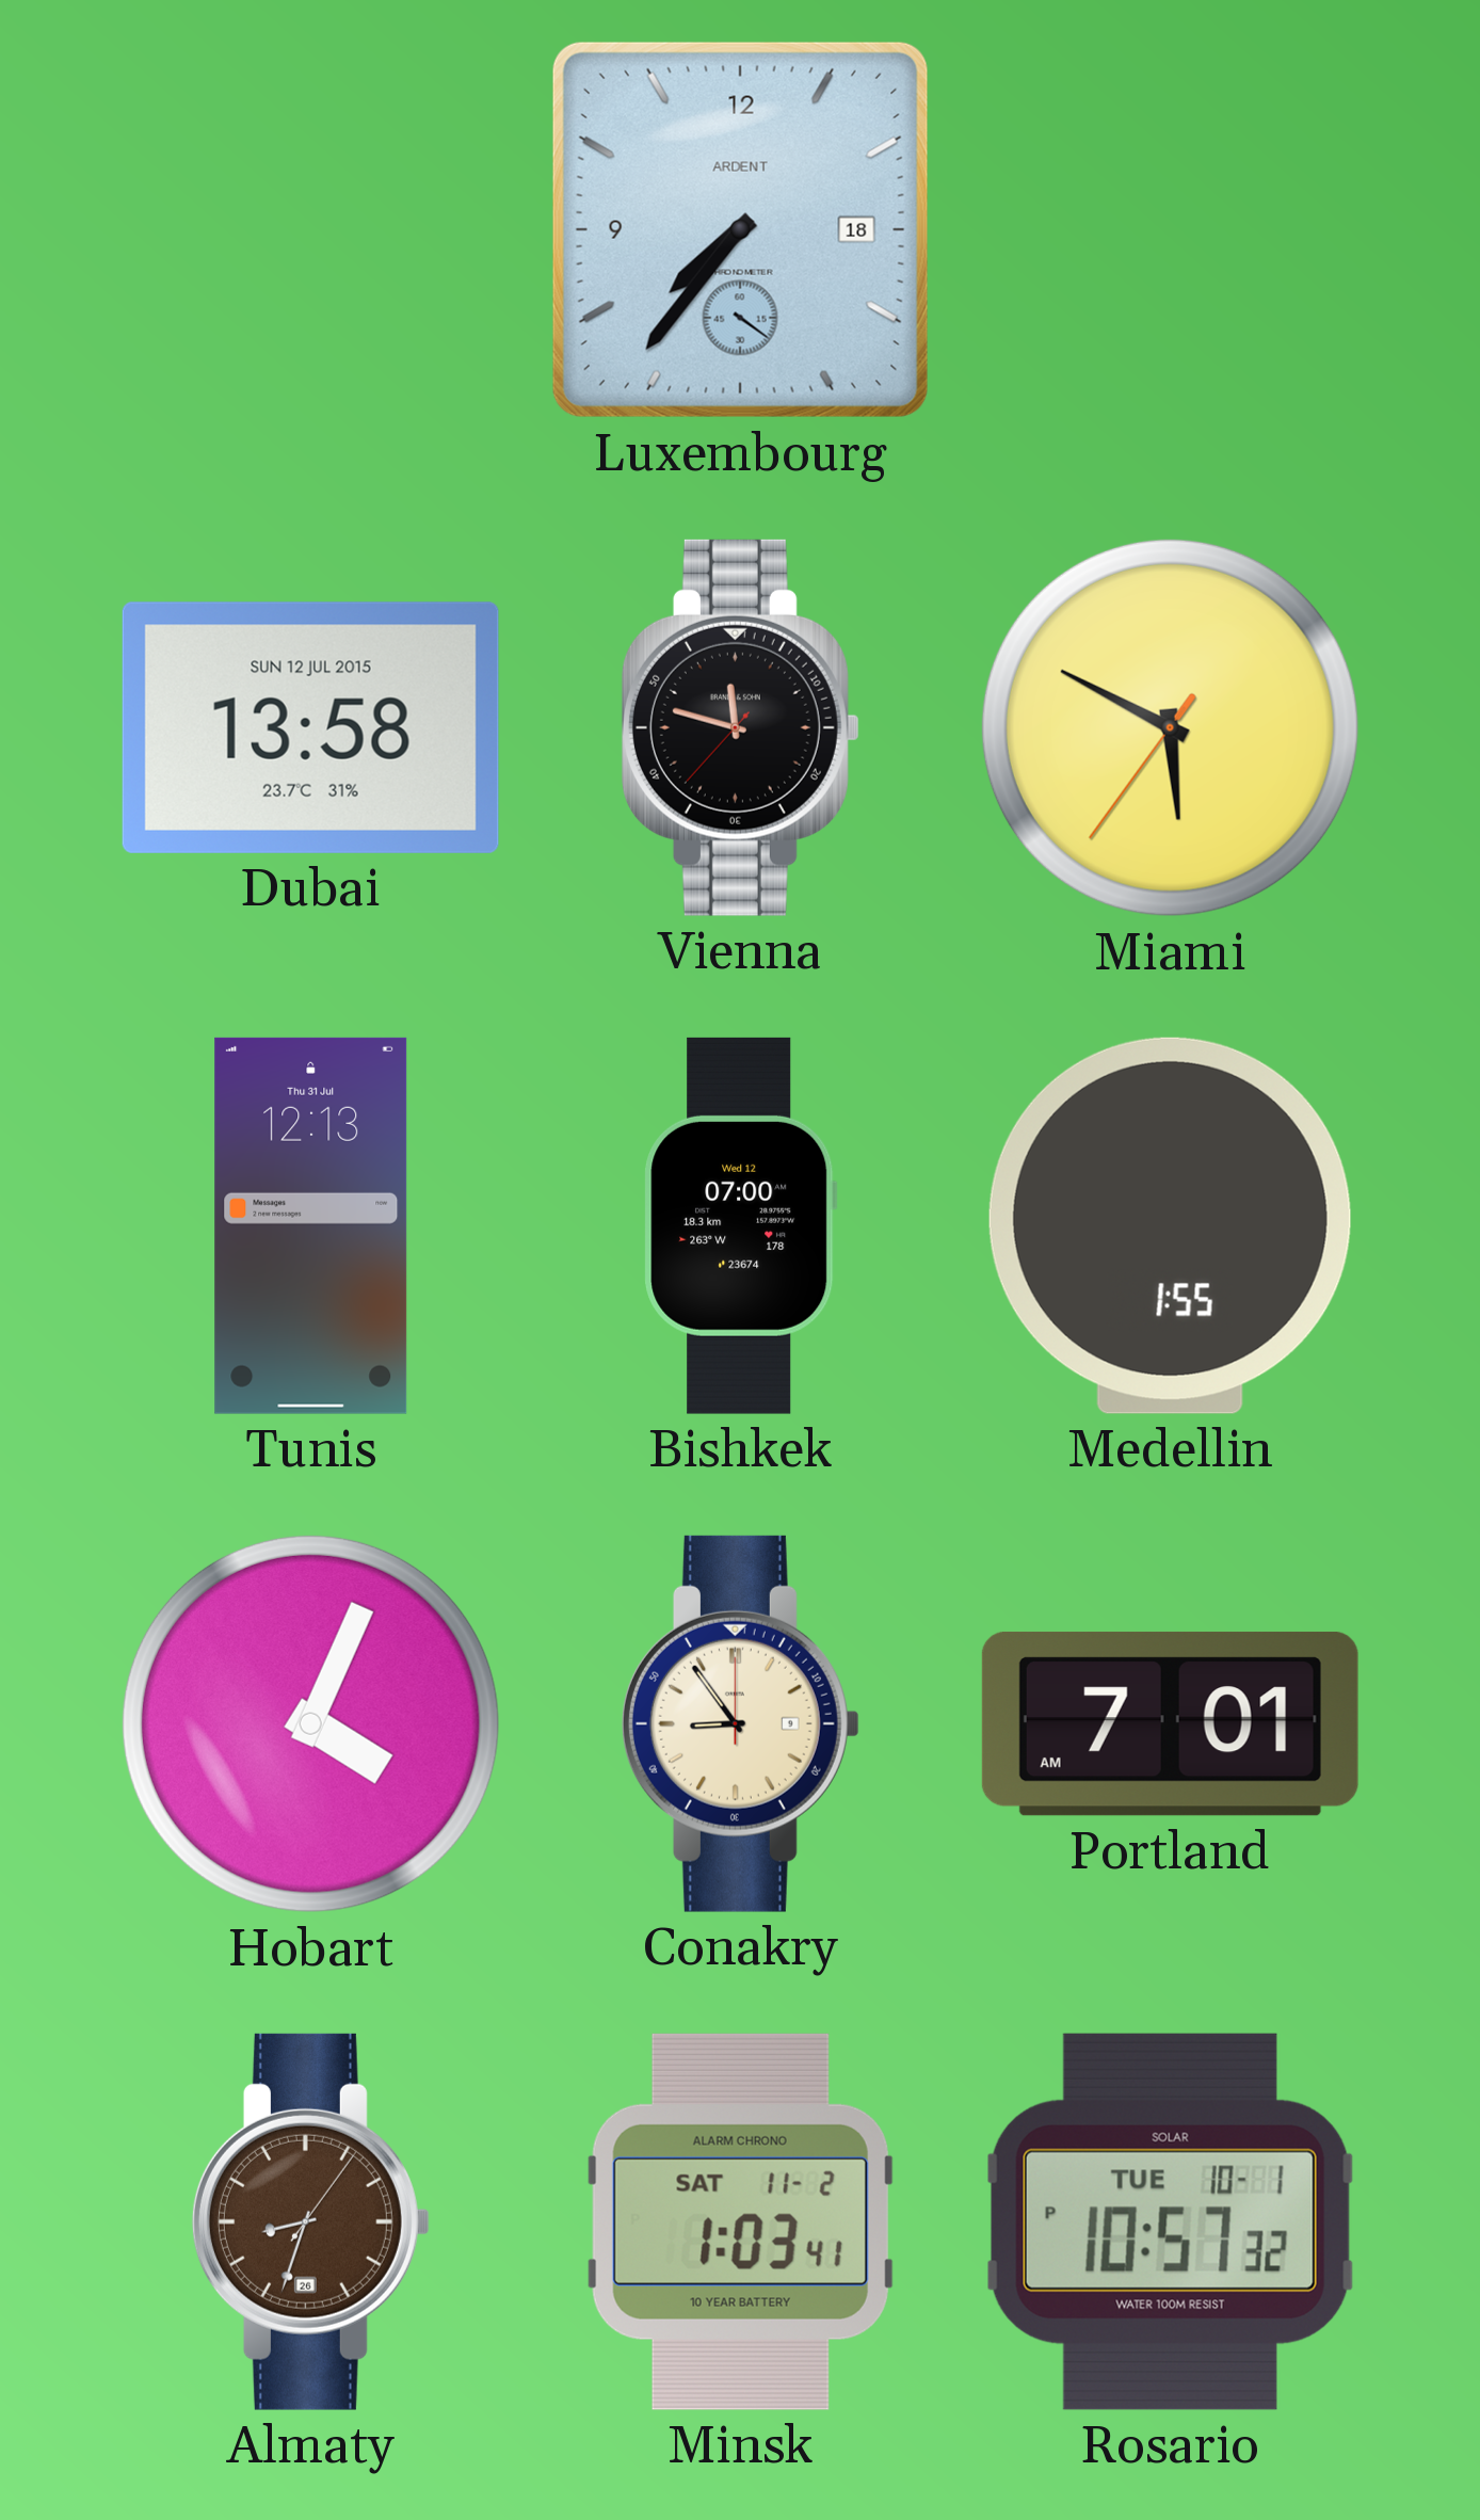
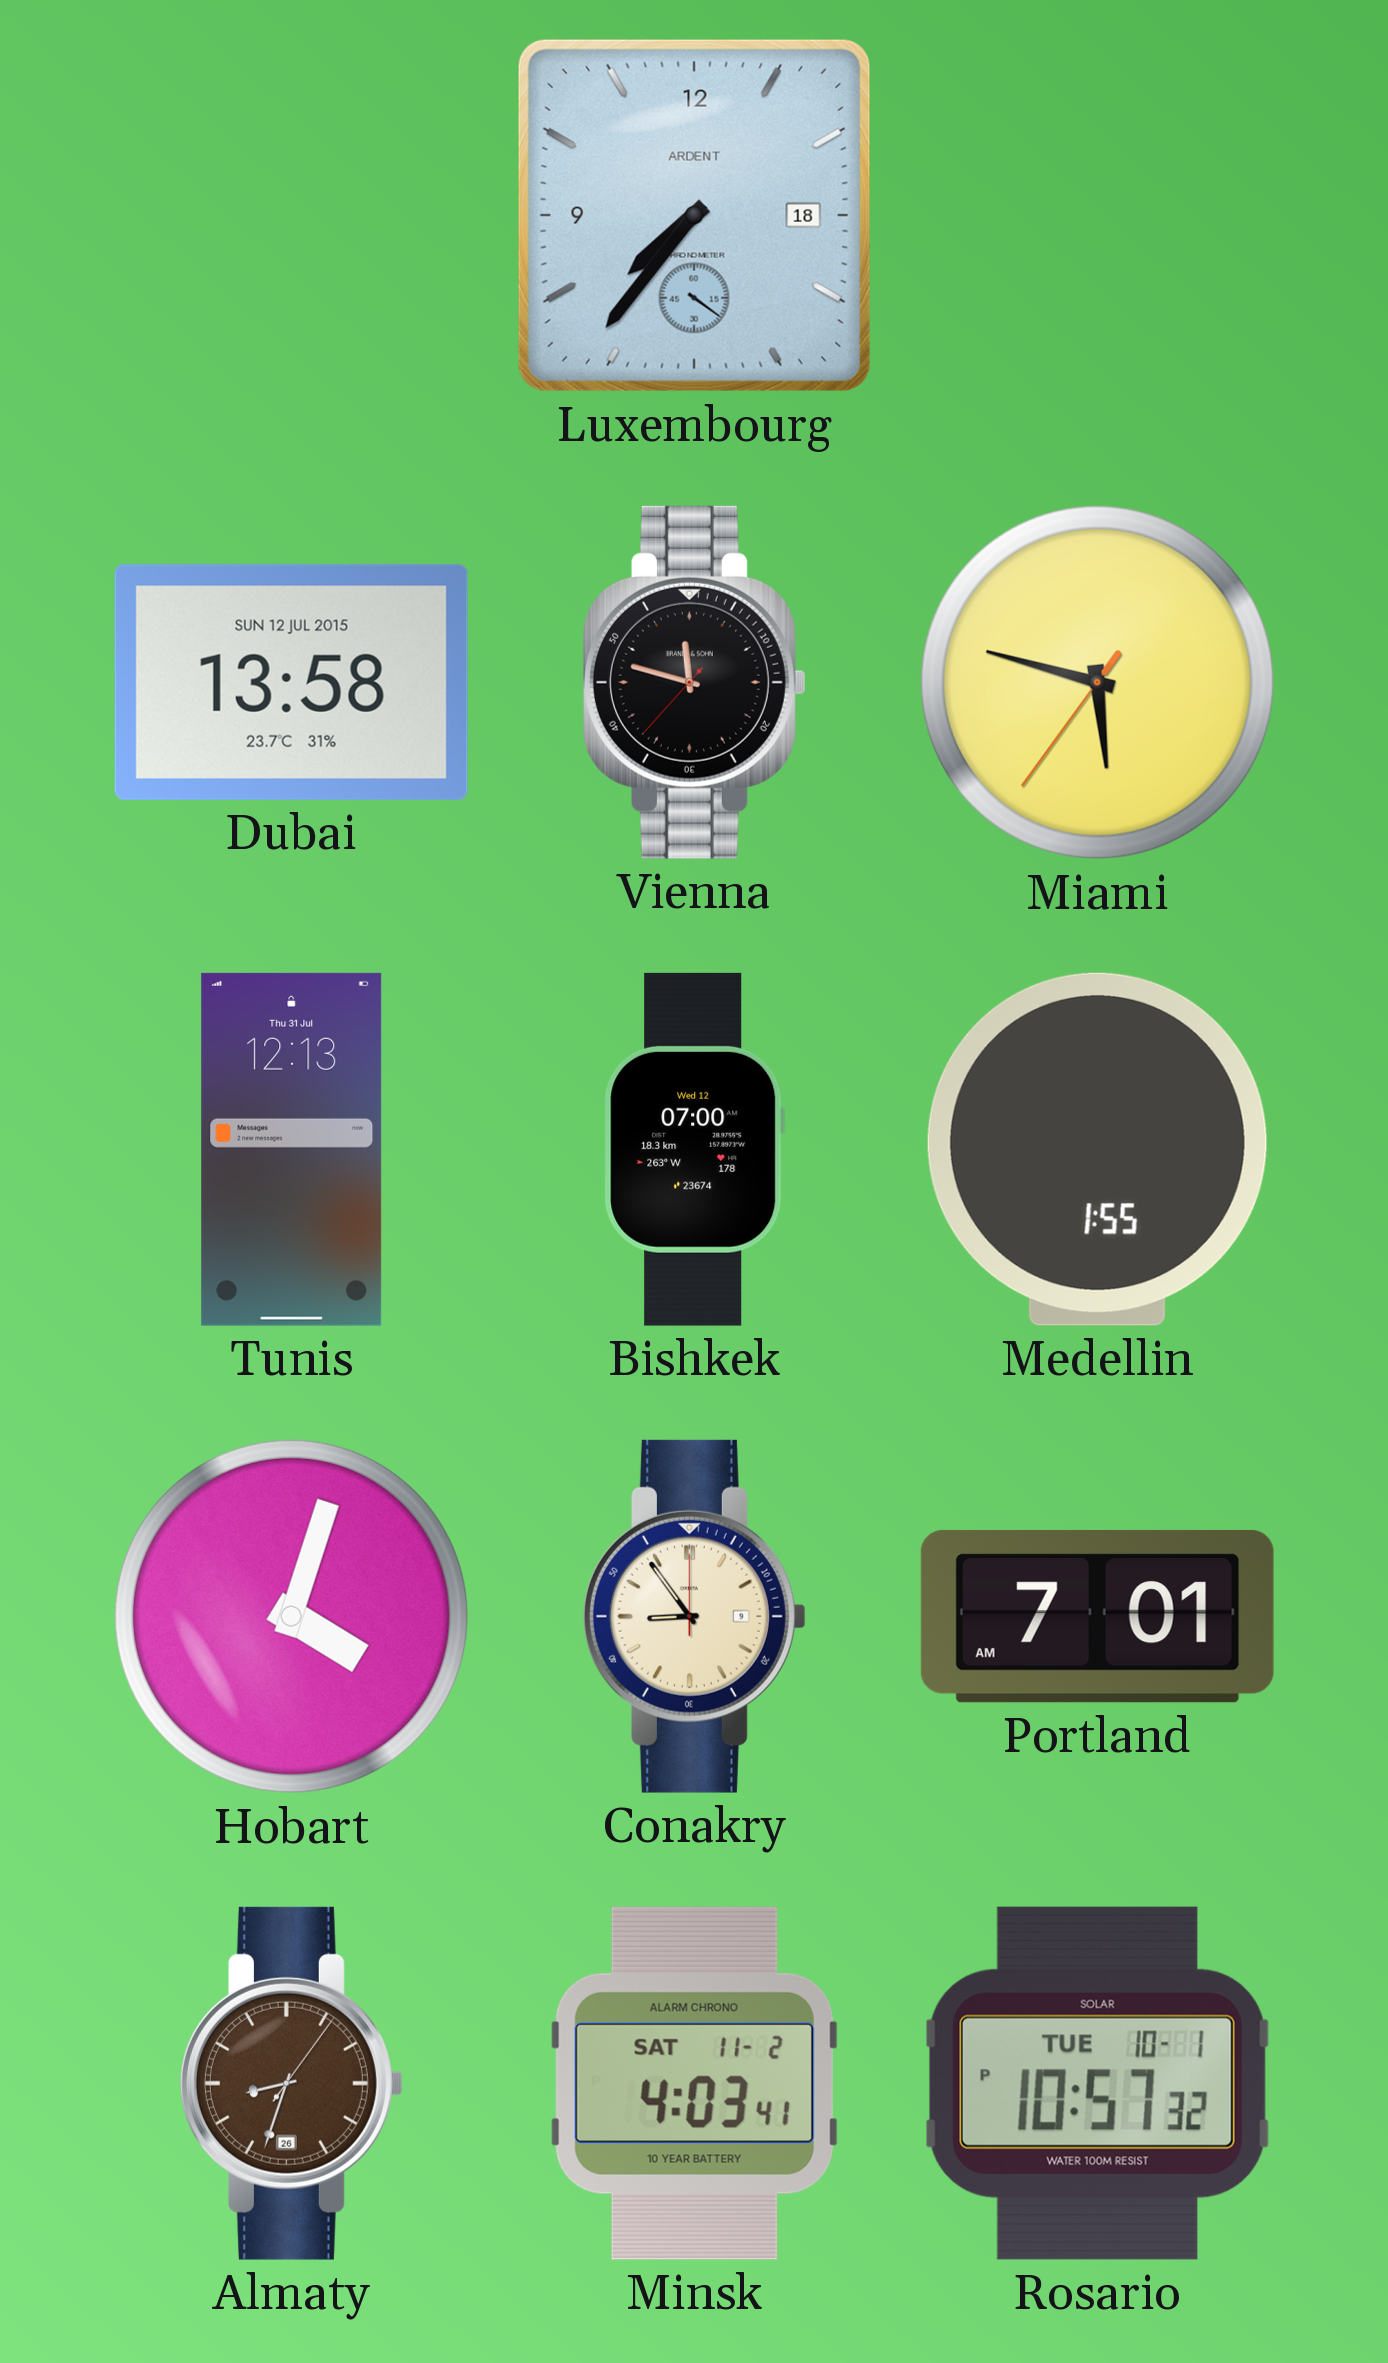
Miami: 5:49 -> 5:47 (1097, 682)
Hobart: 4:04 -> 4:03 (291, 1616)
Minsk: 1:03 -> 4:03 (694, 2083)
